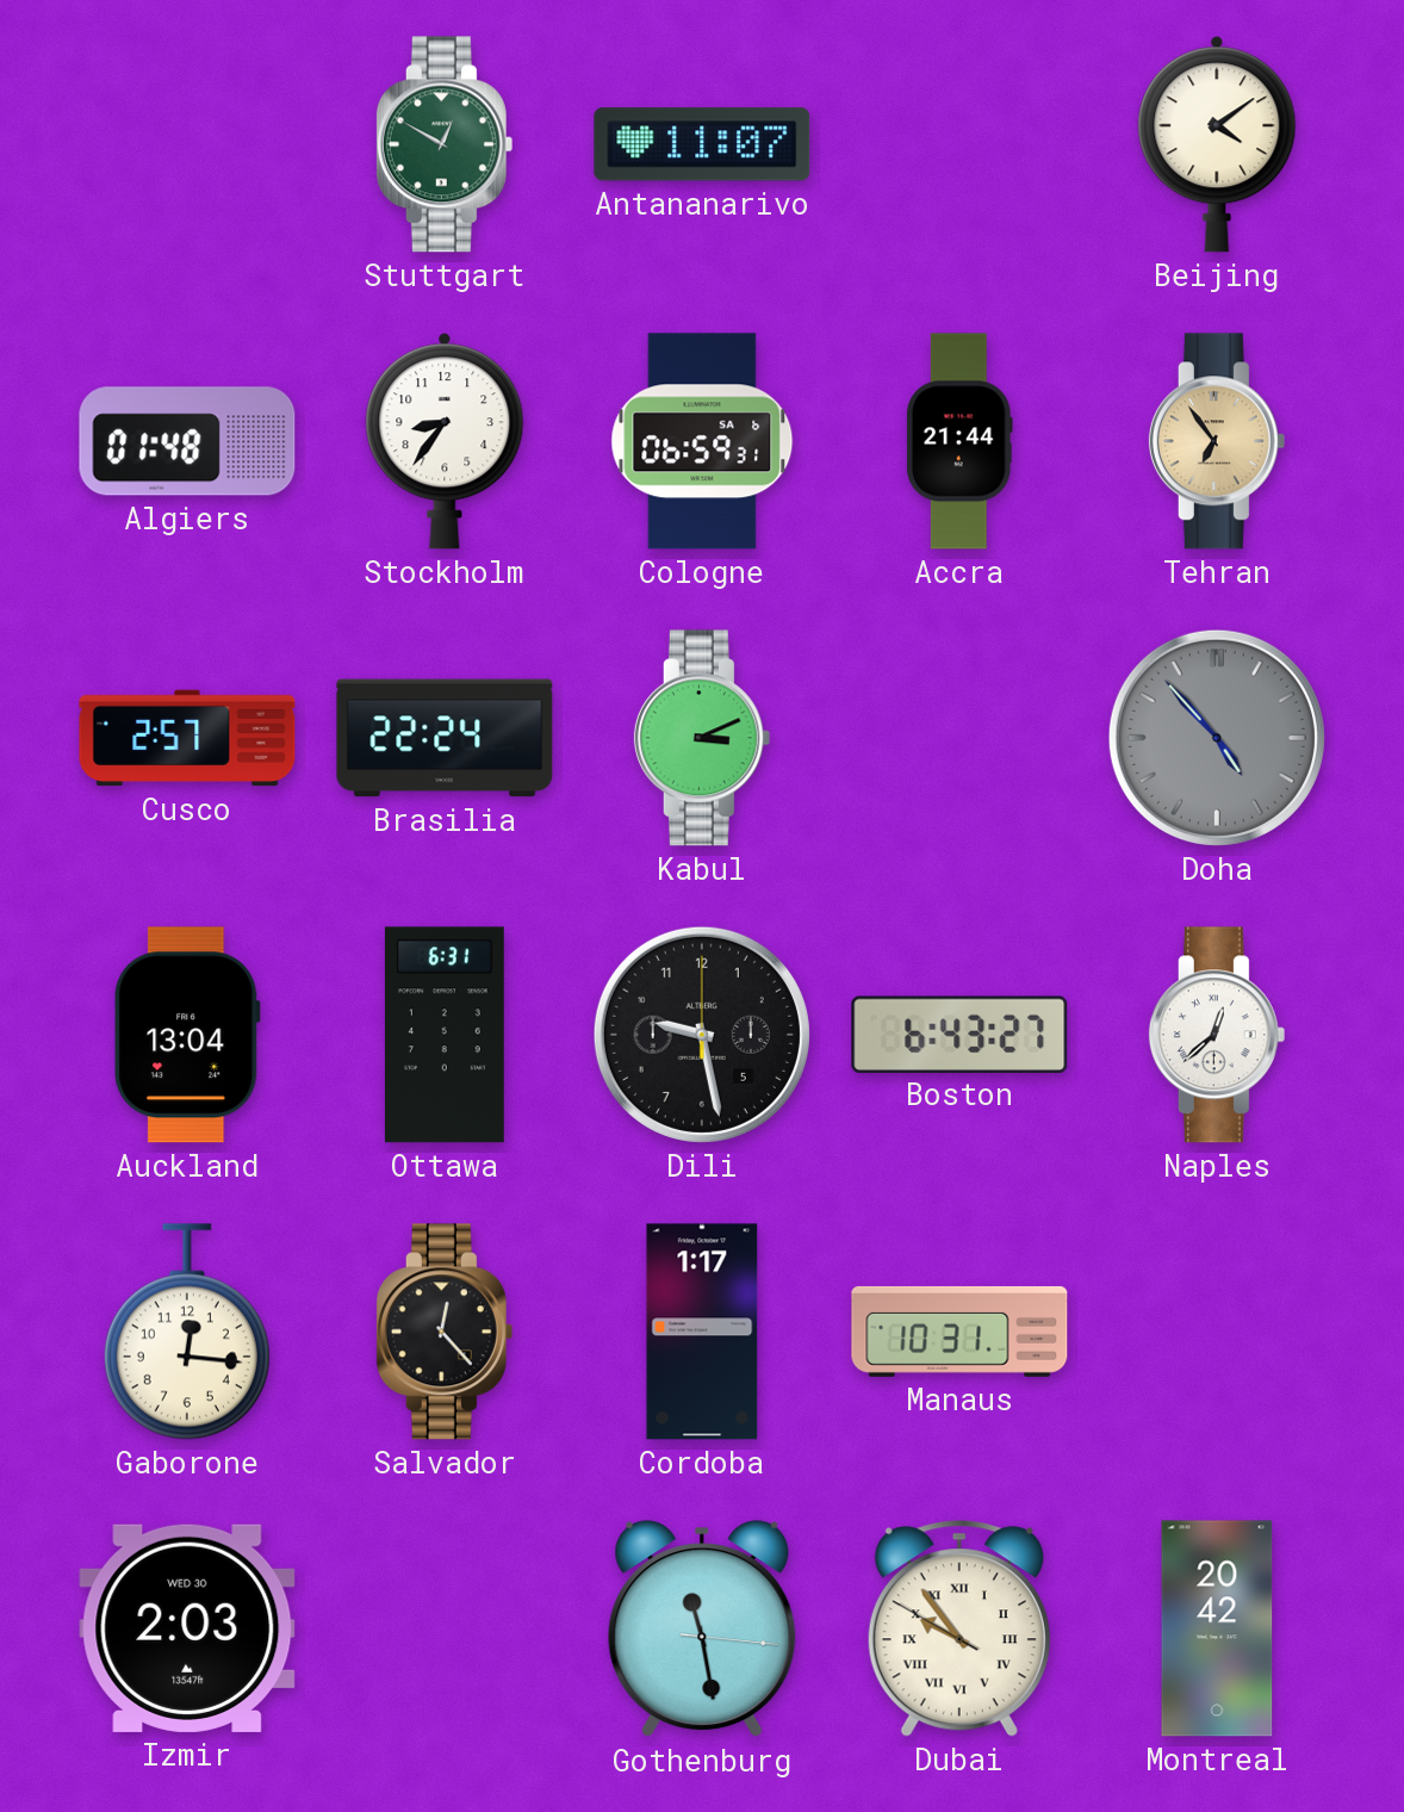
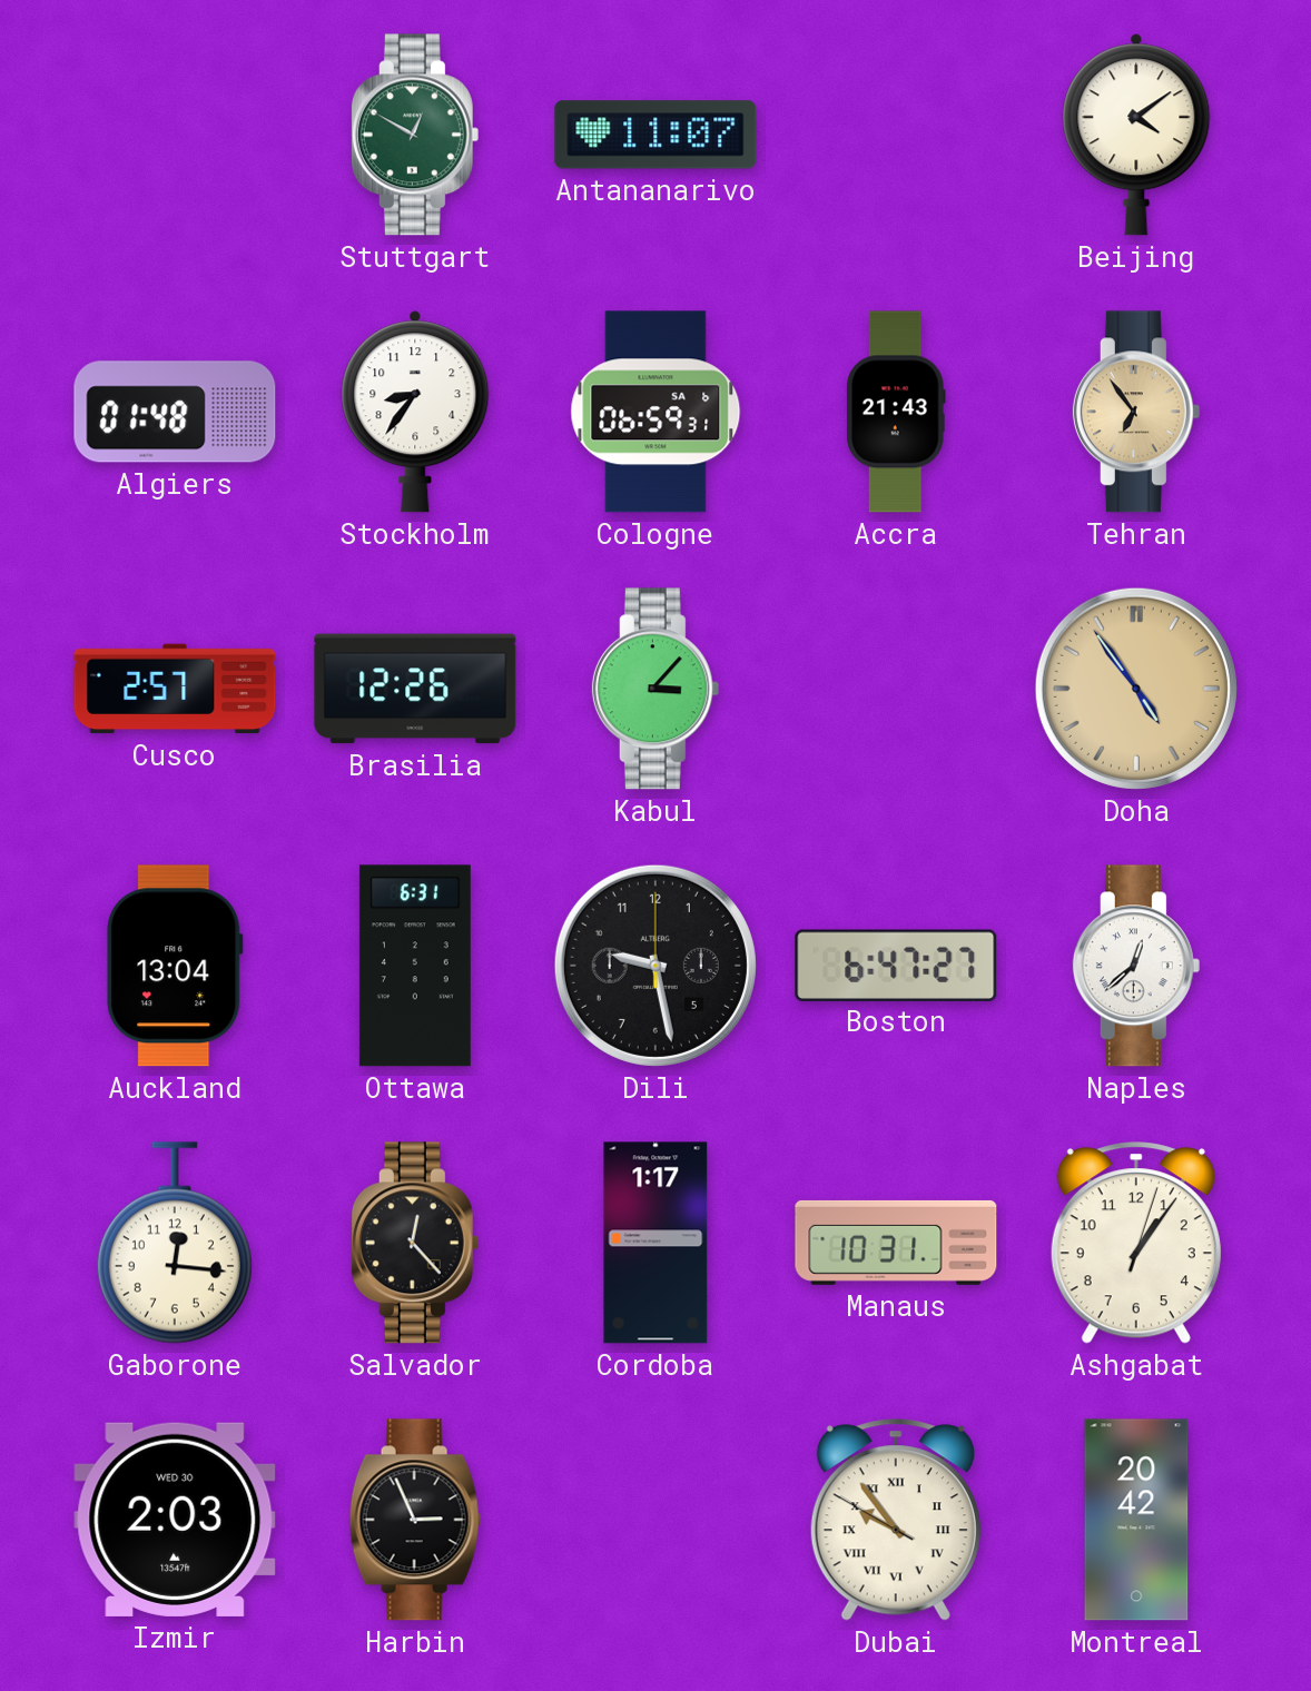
Accra: 21:44 -> 21:43 (896, 412)
Brasilia: 22:24 -> 12:26 (415, 689)
Kabul: 3:11 -> 3:07 (655, 689)
Doha: 4:53 -> 4:54 (1136, 689)
Doha dial: grey -> champagne (1136, 689)
Boston: 6:43 -> 6:47 (896, 965)
Ashgabat: none -> 1:06 (1136, 1243)
Harbin: none -> 2:56 (415, 1520)
Gothenburg: 11:28 -> none (702, 1630)
